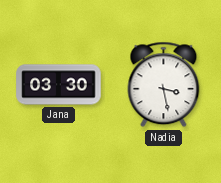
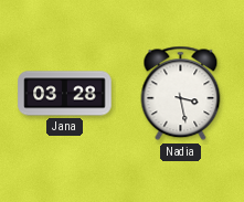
Jana: 03:30 -> 03:28 (65, 94)
